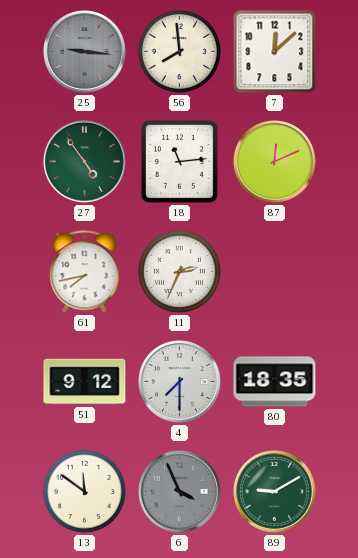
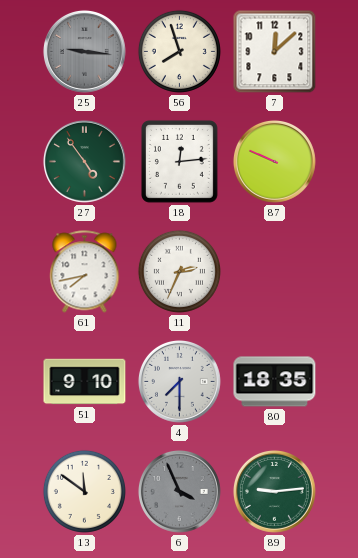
56: 7:59 -> 7:57 (179, 51)
18: 11:14 -> 12:14 (179, 161)
87: 12:11 -> 9:49 (274, 161)
51: 9:12 -> 9:10 (85, 382)
89: 9:10 -> 9:14 (274, 491)
